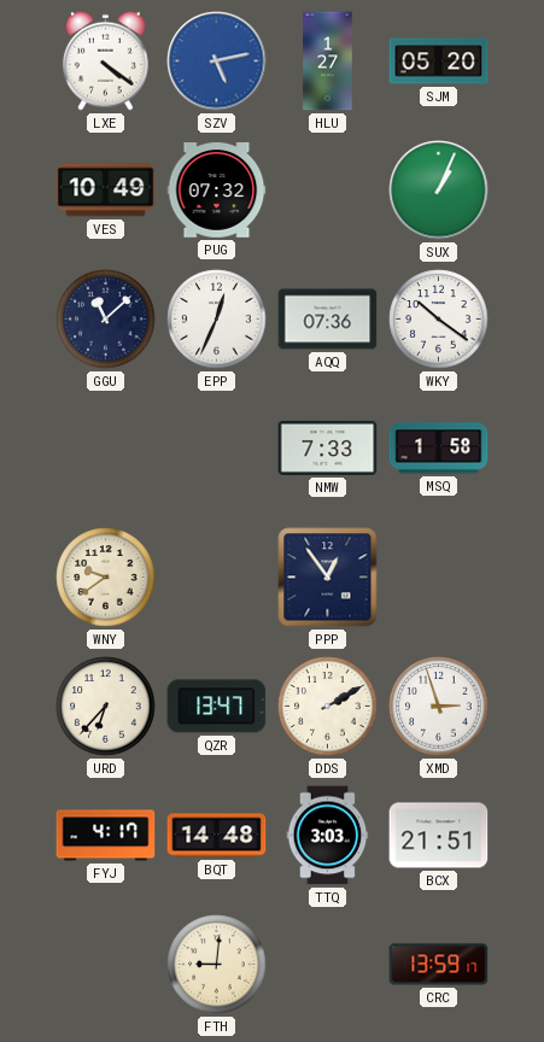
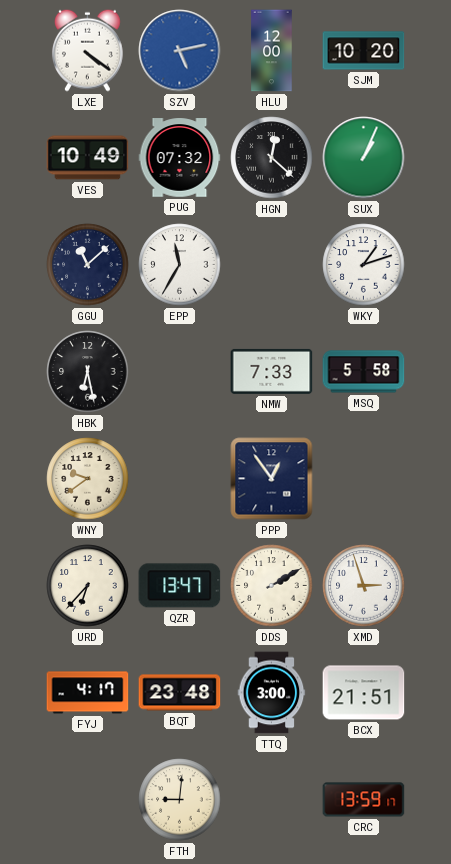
HLU: 1:27 -> 12:00 (272, 51)
SJM: 05:20 -> 10:20 (364, 51)
HGN: none -> 12:22 (272, 158)
EPP: 12:34 -> 11:35 (180, 265)
AQQ: 07:36 -> none (328, 320)
WKY: 10:21 -> 1:12 (364, 265)
HBK: none -> 6:28 (88, 372)
MSQ: 1:58 -> 5:58 (364, 372)
BQT: 14:48 -> 23:48 (180, 693)
TTQ: 3:03 -> 3:00 (272, 693)
